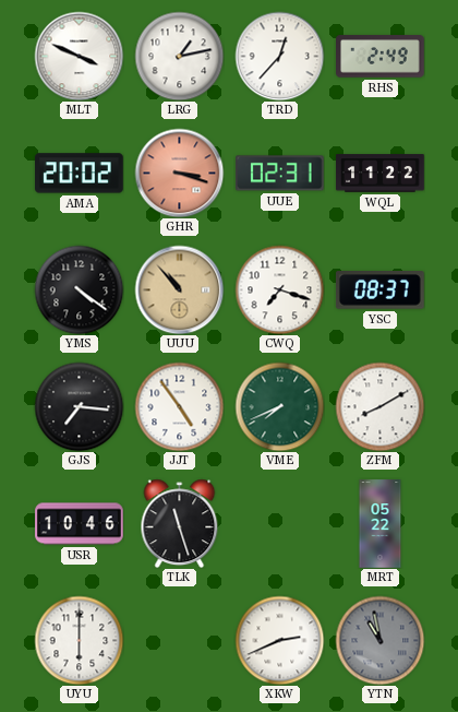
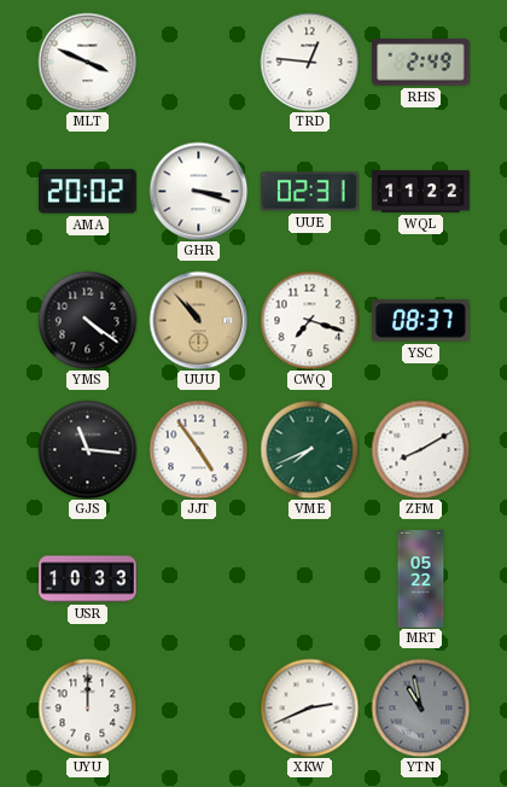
LRG: 1:13 -> none (179, 56)
TRD: 12:37 -> 12:46 (309, 62)
GHR dial: salmon -> white (198, 191)
GJS: 7:16 -> 11:16 (87, 449)
USR: 10:46 -> 10:33 (88, 579)
TLK: 11:27 -> none (180, 523)
UYU: 6:00 -> 12:00 (87, 707)
